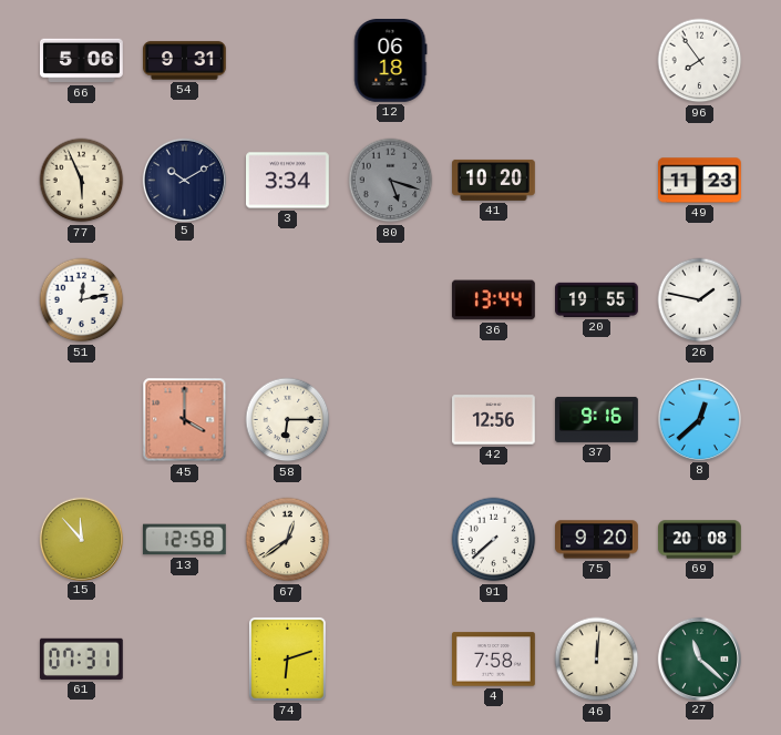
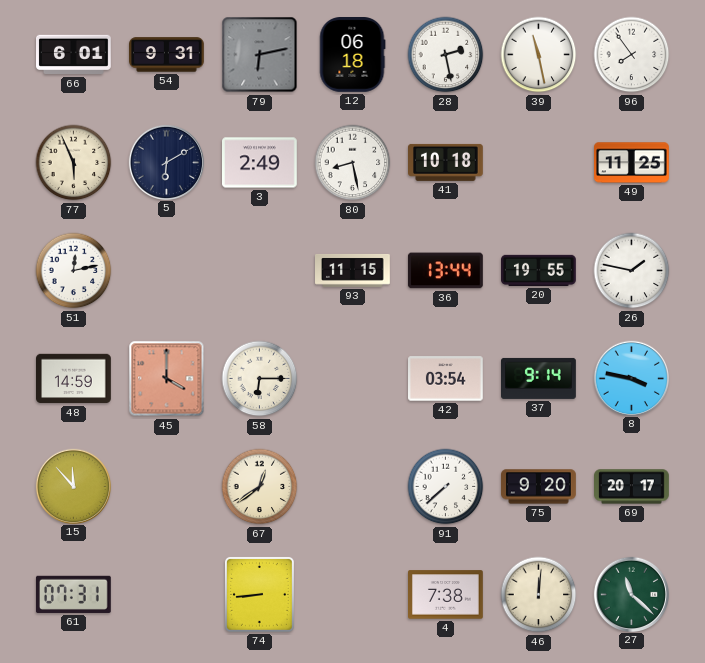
66: 5:06 -> 6:01 (74, 55)
79: none -> 6:13 (260, 55)
28: none -> 2:28 (446, 55)
39: none -> 11:28 (539, 55)
5: 10:10 -> 6:10 (166, 162)
3: 3:34 -> 2:49 (260, 163)
80: 5:18 -> 8:28 (353, 163)
80 dial: grey -> white (353, 163)
41: 10:20 -> 10:18 (446, 162)
49: 11:23 -> 11:25 (632, 163)
93: none -> 11:15 (353, 270)
48: none -> 14:59 (74, 379)
42: 12:56 -> 03:54 (446, 379)
37: 9:16 -> 9:14 (539, 378)
8: 12:38 -> 3:47 (631, 378)
13: 12:58 -> none (184, 540)
69: 20:08 -> 20:17 (632, 487)
74: 6:12 -> 8:44 (259, 594)
4: 7:58 -> 7:38 (446, 595)
